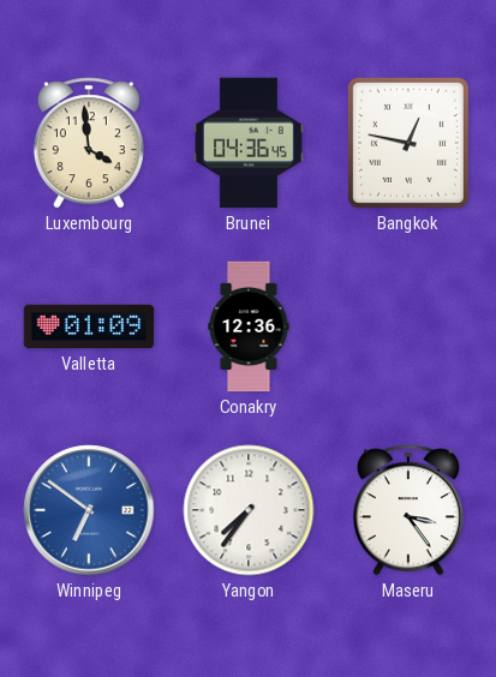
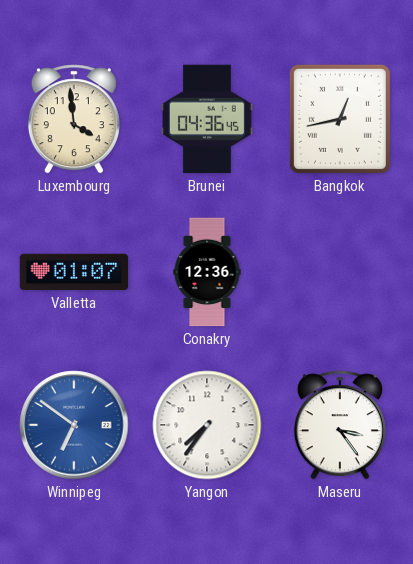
Bangkok: 12:47 -> 12:43 (340, 119)
Valletta: 01:09 -> 01:07 (74, 272)
